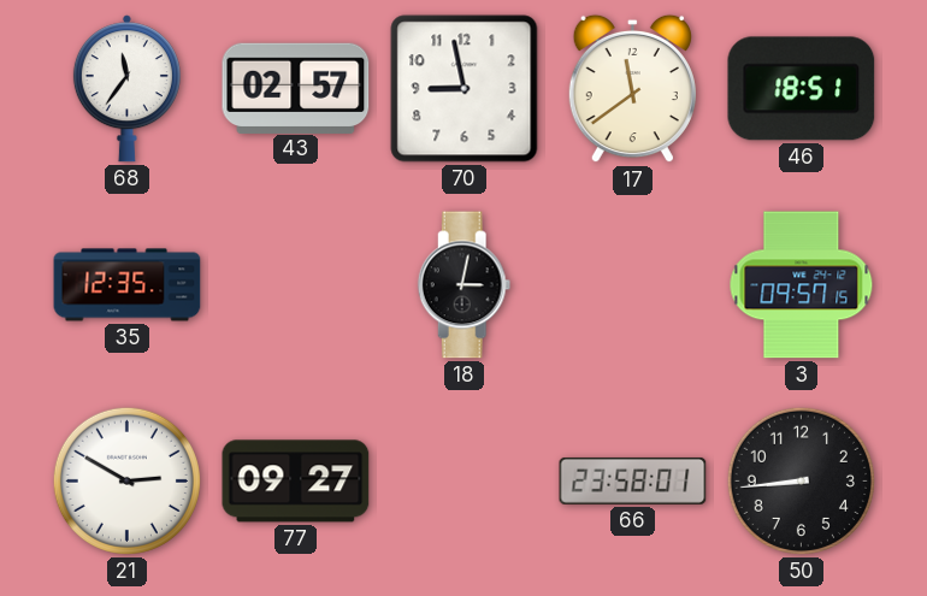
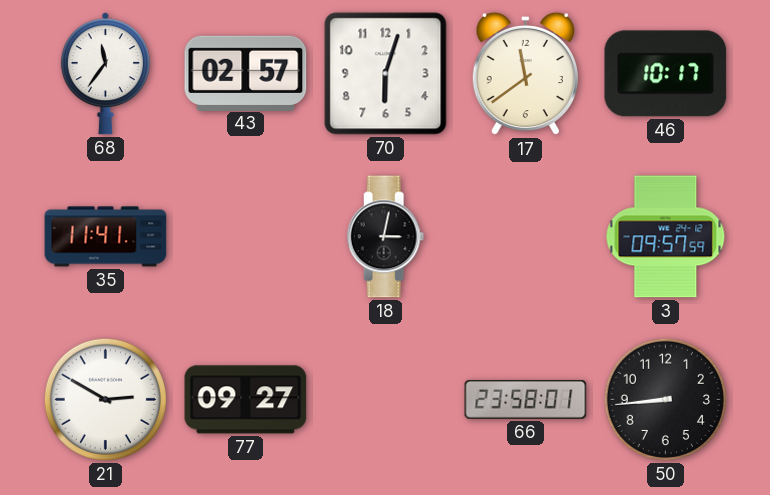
70: 8:58 -> 6:03 (386, 74)
46: 18:51 -> 10:17 (666, 74)
35: 12:35 -> 11:41 (106, 237)
3: 09:57:15 -> 09:57:59 (666, 237)
